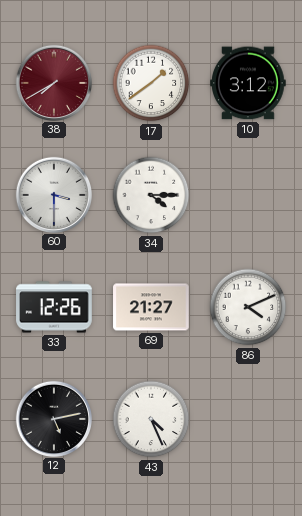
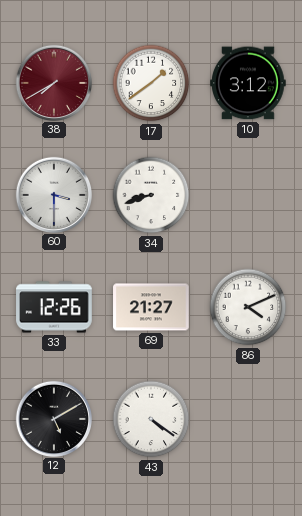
34: 4:15 -> 8:42 (151, 195)
12: 5:13 -> 5:10 (53, 418)
43: 4:26 -> 4:21 (151, 419)
